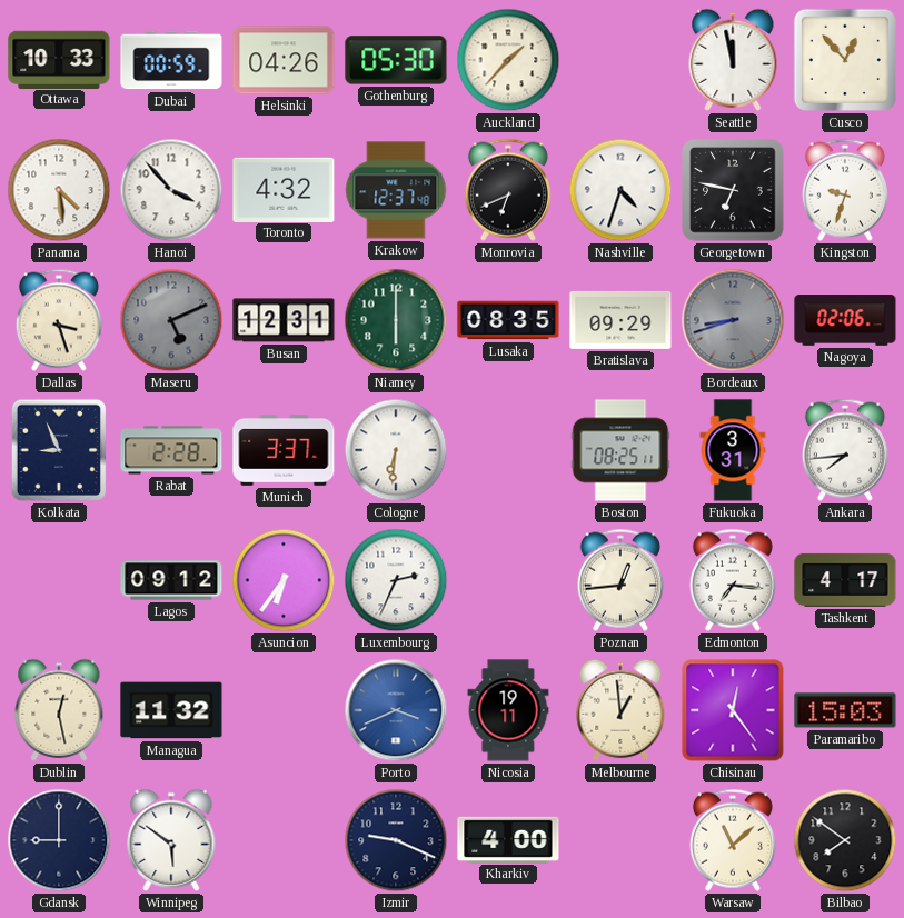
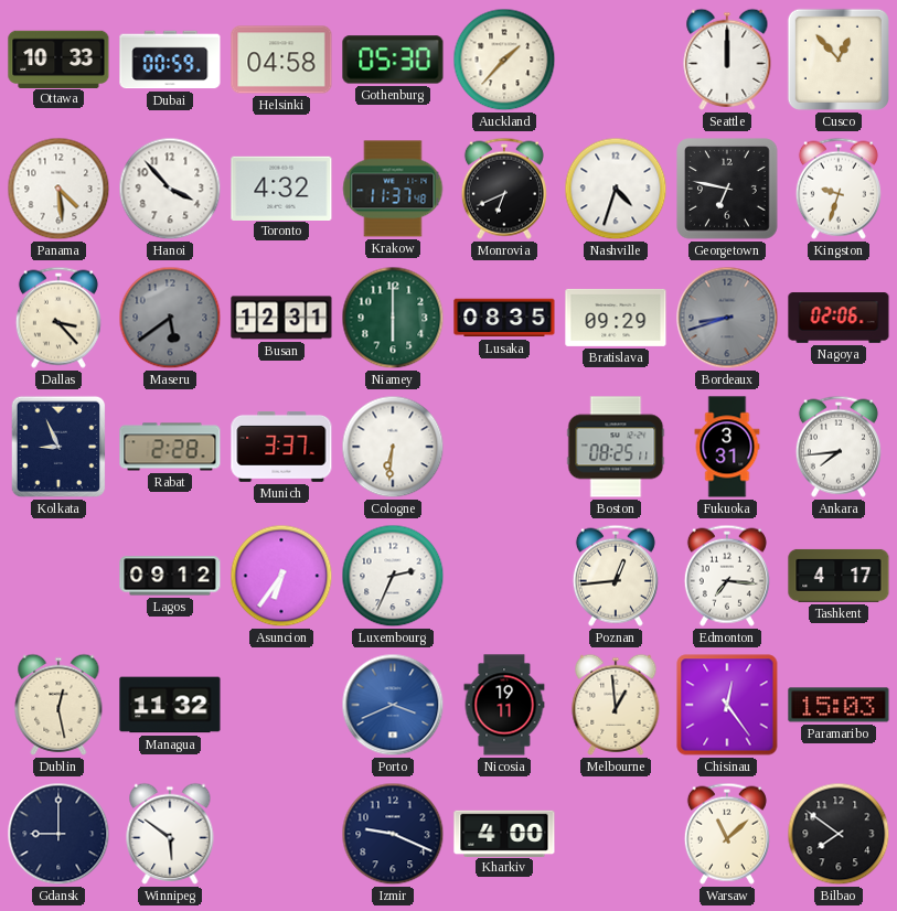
Helsinki: 04:26 -> 04:58 (281, 60)
Seattle: 11:58 -> 12:00 (727, 60)
Krakow: 12:37 -> 11:37 (393, 189)
Dallas: 3:27 -> 3:23 (58, 318)
Maseru: 5:11 -> 5:39 (170, 318)
